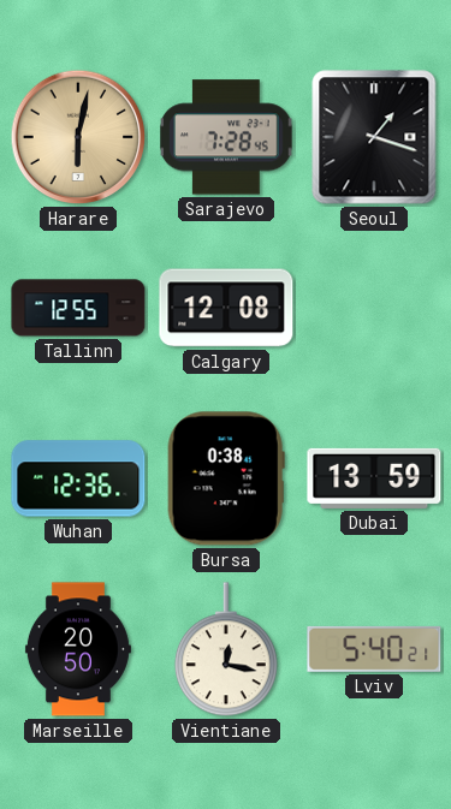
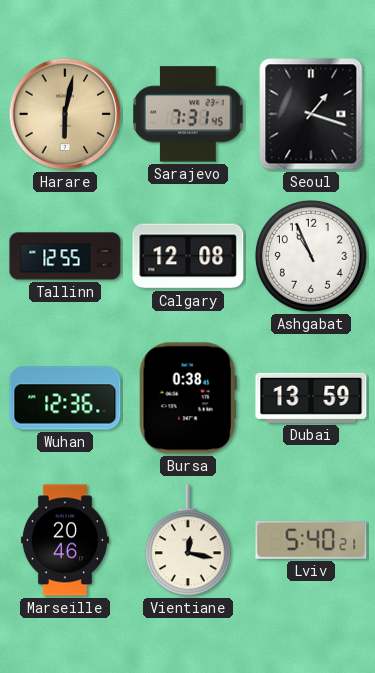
Sarajevo: 7:28 -> 7:31 (188, 114)
Ashgabat: none -> 10:56 (311, 256)
Marseille: 20:50 -> 20:46 (65, 540)
